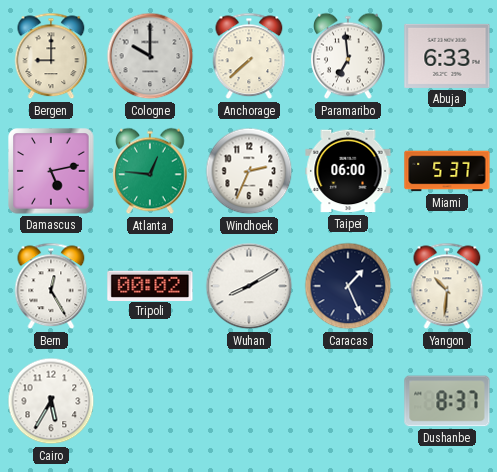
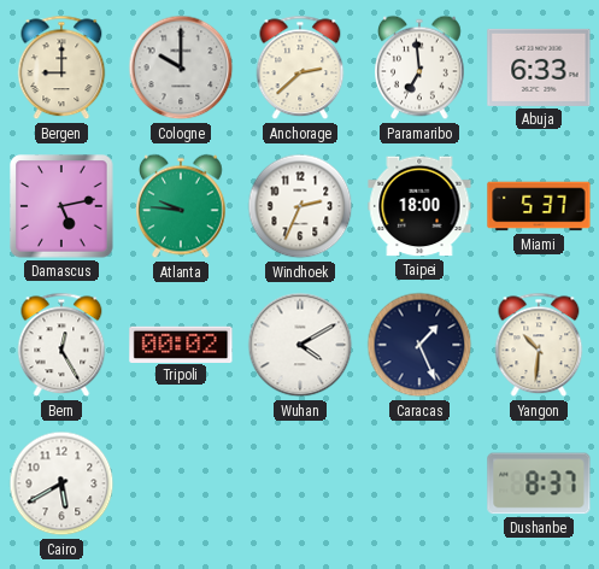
Anchorage: 7:38 -> 2:38 (300, 68)
Atlanta: 12:46 -> 9:46 (182, 206)
Taipei: 06:00 -> 18:00 (419, 206)
Wuhan: 8:10 -> 4:10 (300, 345)
Cairo: 5:35 -> 5:40 (61, 483)
